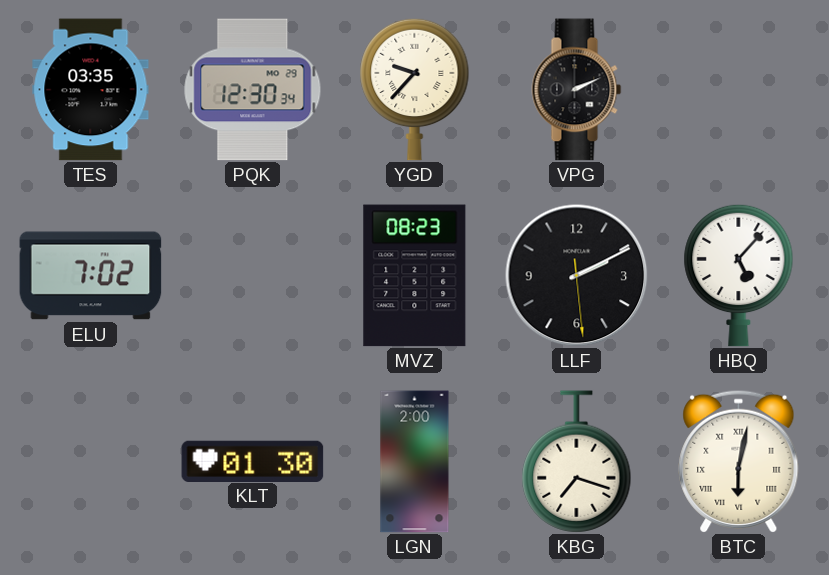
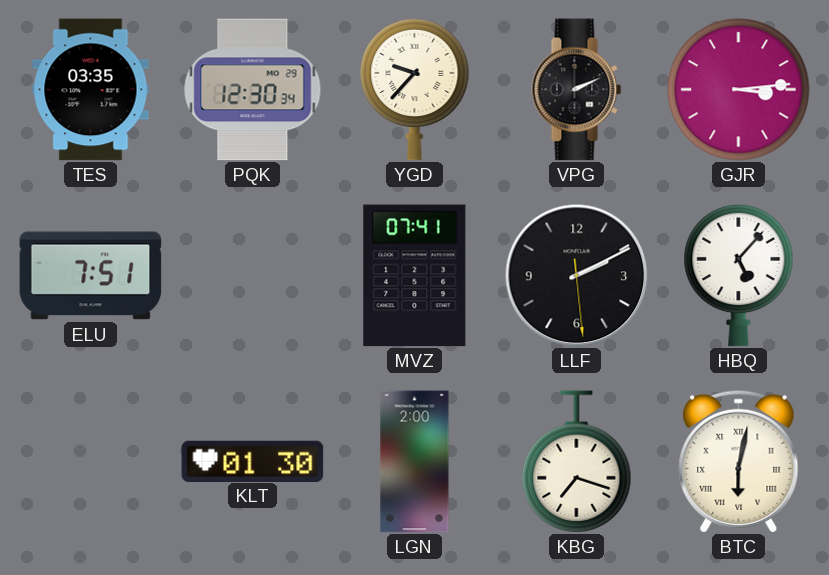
GJR: none -> 3:14 (739, 90)
ELU: 7:02 -> 7:51 (91, 276)
MVZ: 08:23 -> 07:41 (415, 276)
